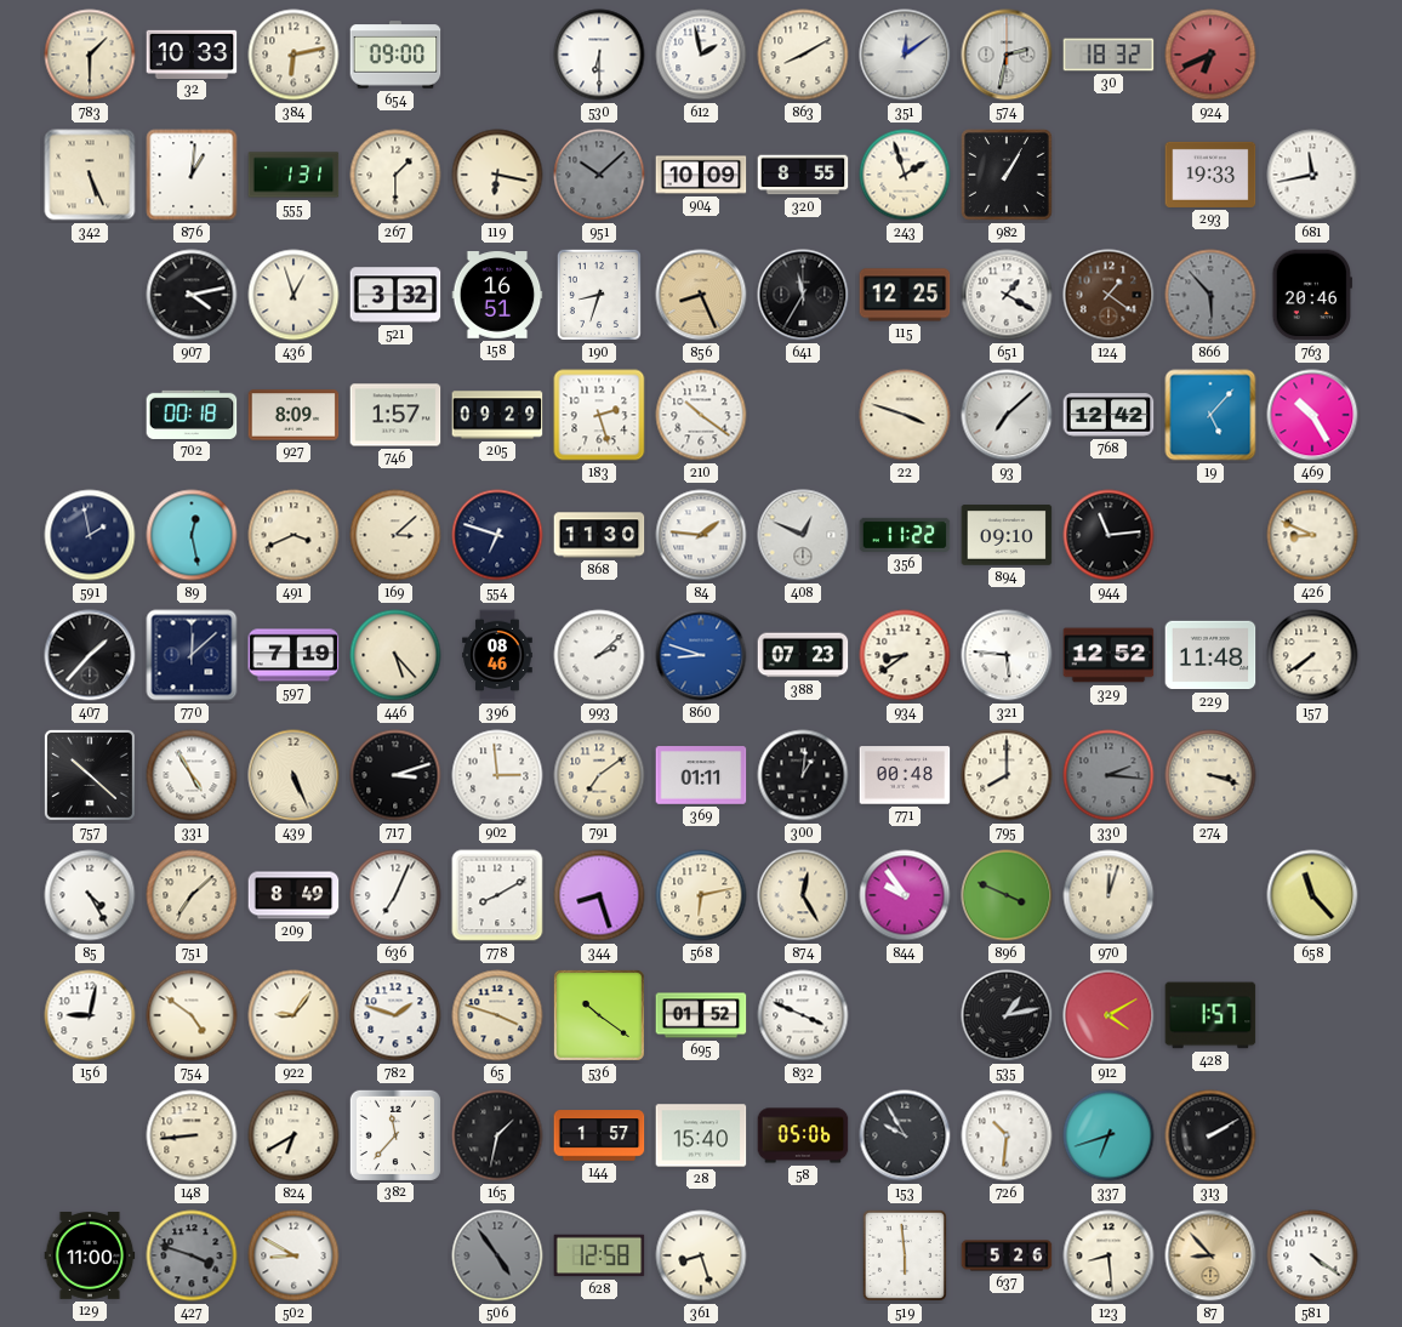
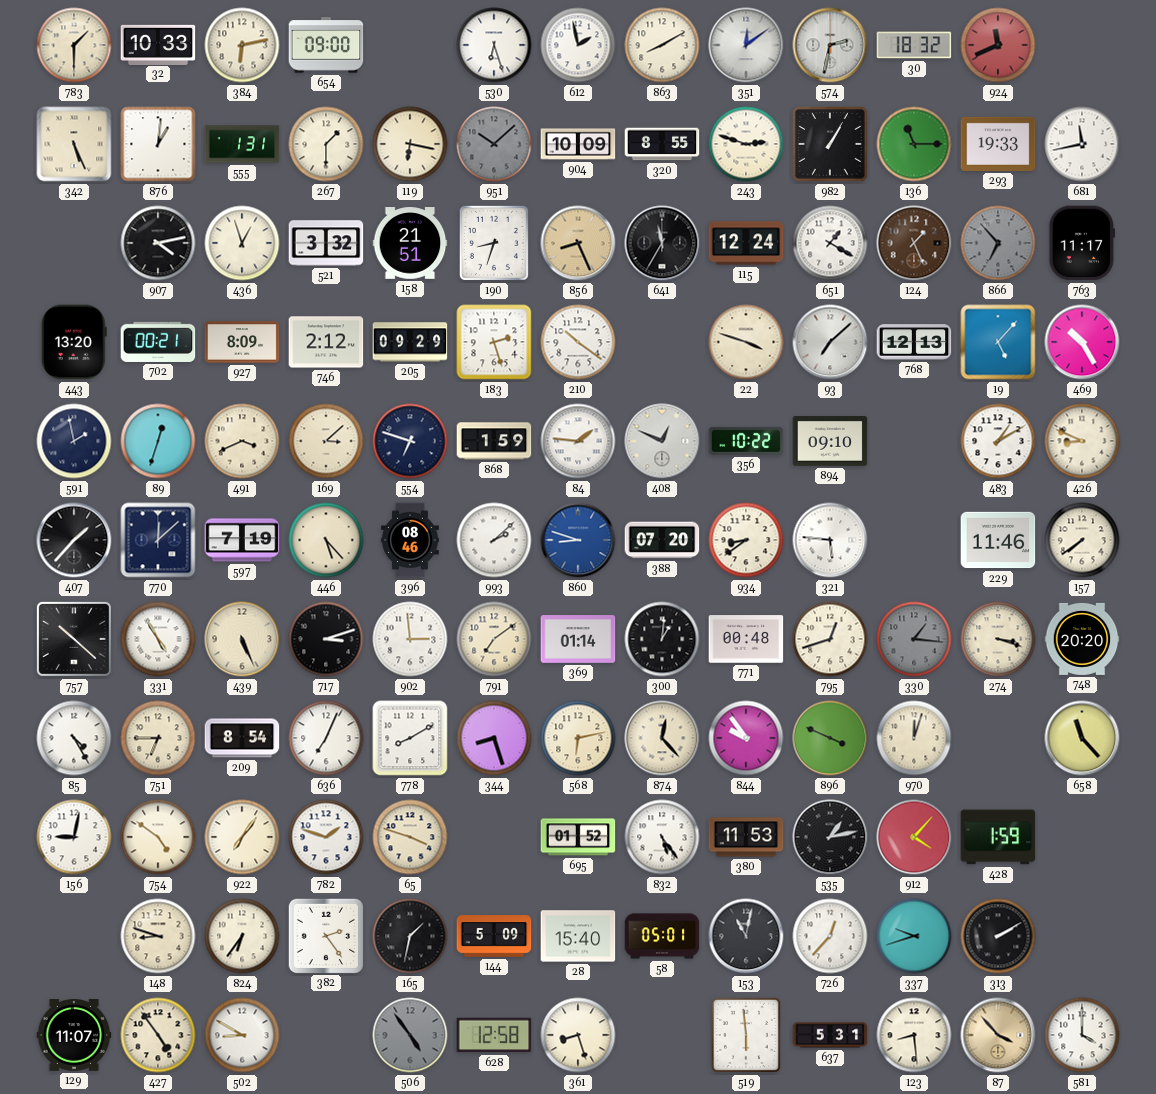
530: 6:30 -> 6:27 (494, 45)
924: 6:41 -> 11:41 (998, 45)
243: 1:57 -> 2:48 (746, 144)
136: none -> 11:15 (914, 144)
158: 16:51 -> 21:51 (410, 243)
115: 12:25 -> 12:24 (746, 243)
124: 1:21 -> 1:26 (914, 243)
866: 5:53 -> 6:53 (998, 243)
763: 20:46 -> 11:17 (1081, 243)
443: none -> 13:20 (74, 342)
702: 00:18 -> 00:21 (158, 342)
746: 1:57 -> 2:12 (326, 342)
768: 12:42 -> 12:13 (914, 342)
89: 12:28 -> 12:33 (158, 441)
868: 11:30 -> 1:59 (494, 441)
356: 11:22 -> 10:22 (746, 441)
944: 11:14 -> none (1109, 535)
483: none -> 1:10 (998, 441)
388: 07:23 -> 07:20 (662, 540)
329: 12:52 -> none (1109, 655)
229: 11:48 -> 11:46 (998, 540)
369: 01:11 -> 01:14 (578, 639)
795: 8:00 -> 12:42 (830, 639)
330: 2:16 -> 1:16 (914, 639)
748: none -> 20:20 (1082, 639)
751: 7:08 -> 6:45 (158, 738)
209: 8:49 -> 8:54 (242, 738)
874: 12:25 -> 12:23 (662, 738)
922: 9:06 -> 7:06 (242, 837)
536: 10:21 -> none (599, 1015)
832: 3:49 -> 5:24 (662, 837)
380: none -> 11:53 (746, 837)
912: 4:10 -> 4:07 (914, 837)
428: 1:57 -> 1:59 (998, 837)
148: 8:44 -> 8:48 (158, 936)
824: 6:40 -> 6:36 (242, 936)
382: 11:37 -> 2:24 (325, 935)
144: 1:57 -> 5:09 (494, 936)
58: 05:06 -> 05:01 (662, 936)
153: 9:55 -> 11:02 (746, 936)
726: 10:31 -> 12:37 (830, 936)
337: 6:42 -> 9:42 (914, 936)
129: 11:00 -> 11:07 (74, 1036)
427: 3:48 -> 4:54 (158, 1035)
427 dial: grey -> cream (158, 1035)
637: 5:26 -> 5:31 (830, 1035)
87: 8:53 -> 3:53 (998, 1035)
581: 4:21 -> 4:00 (1082, 1035)
